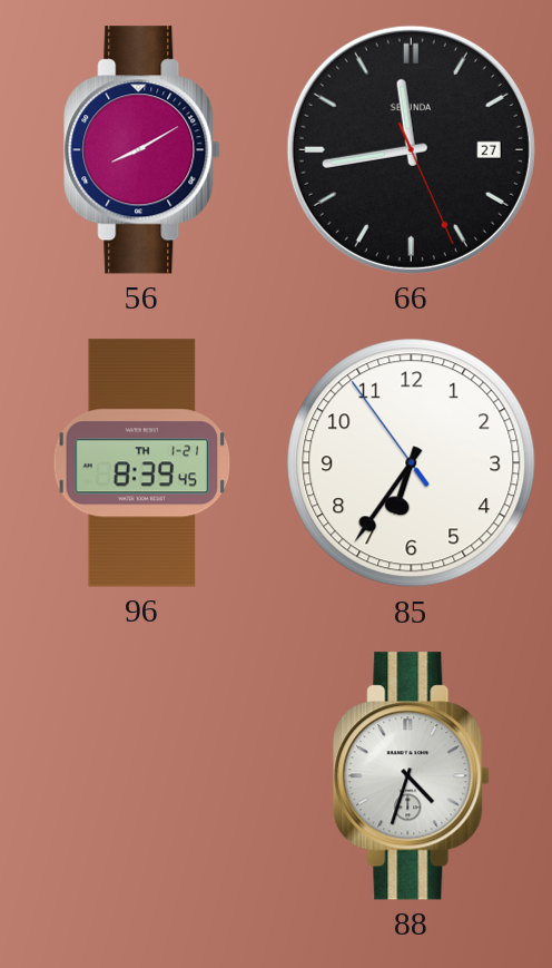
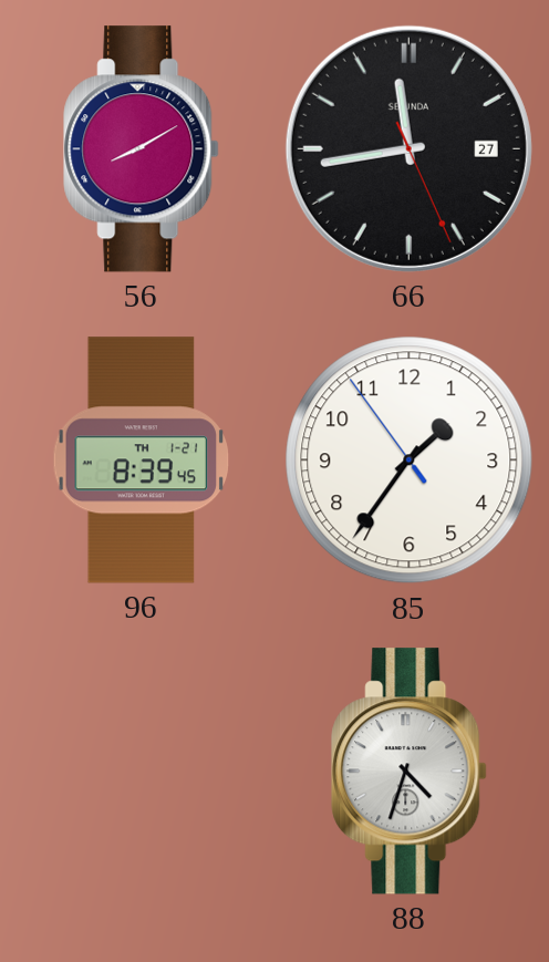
85: 6:35 -> 1:35 (410, 461)
